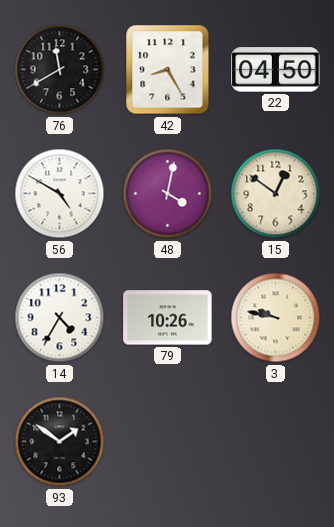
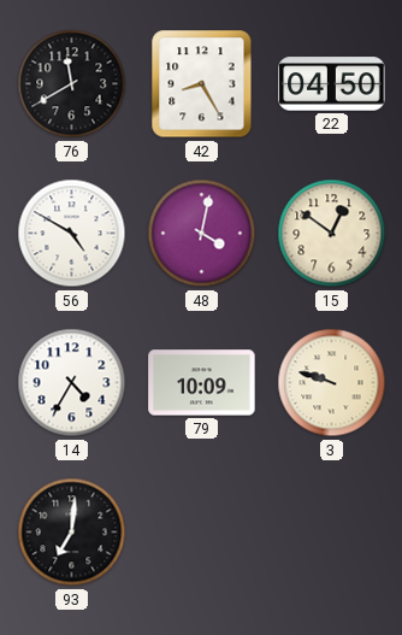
79: 10:26 -> 10:09 (202, 383)
3: 9:47 -> 9:48 (332, 383)
93: 1:51 -> 7:01 (72, 533)
